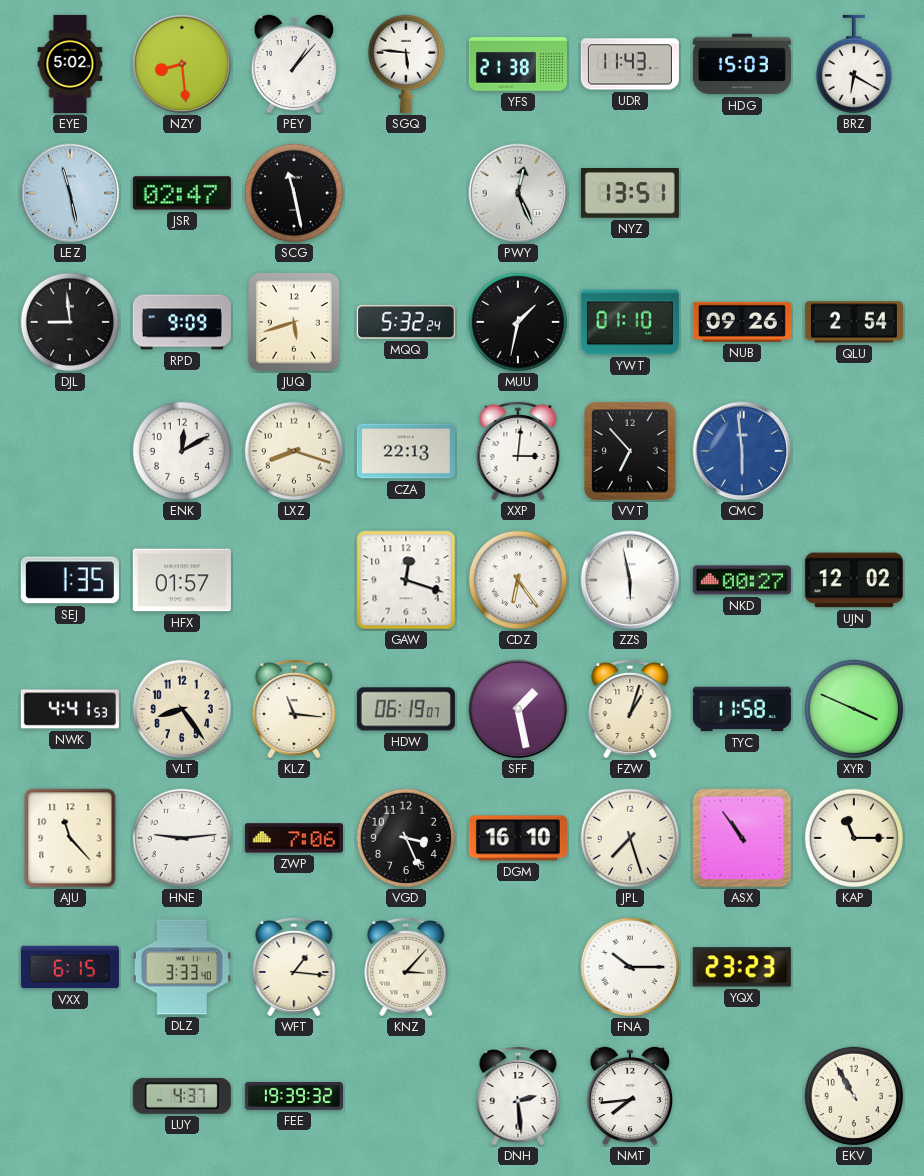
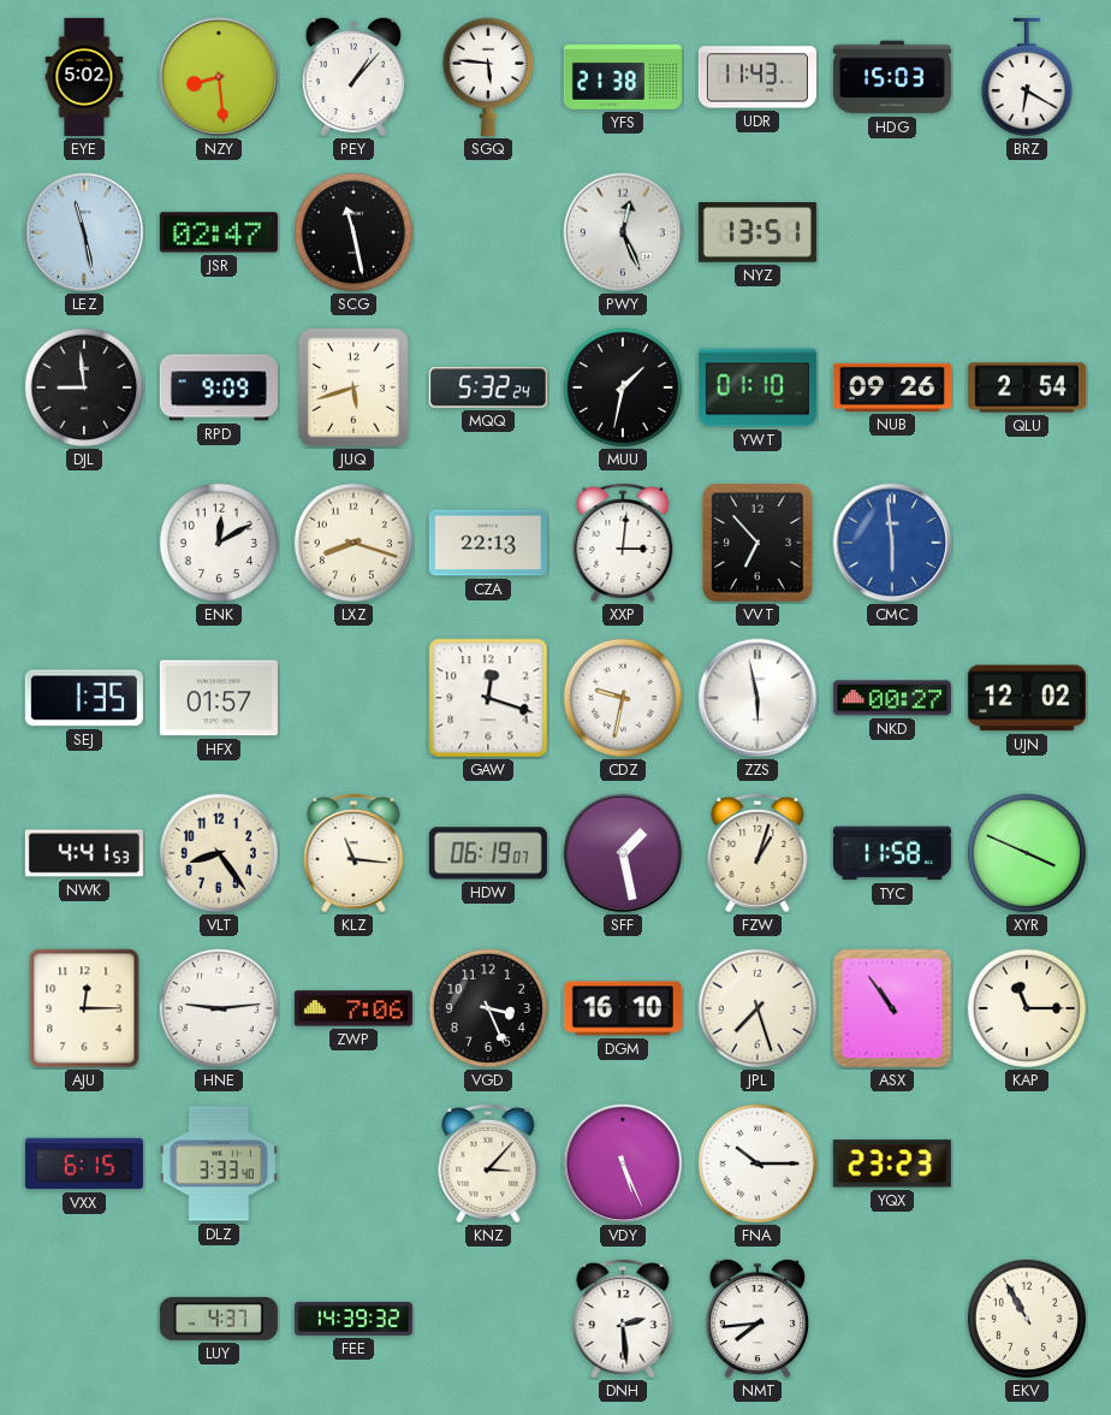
CDZ: 6:24 -> 9:32 (623, 698)
AJU: 11:23 -> 12:15 (84, 1008)
WFT: 1:16 -> none (294, 967)
VDY: none -> 5:26 (623, 1164)
FEE: 19:39 -> 14:39 (353, 1319)
